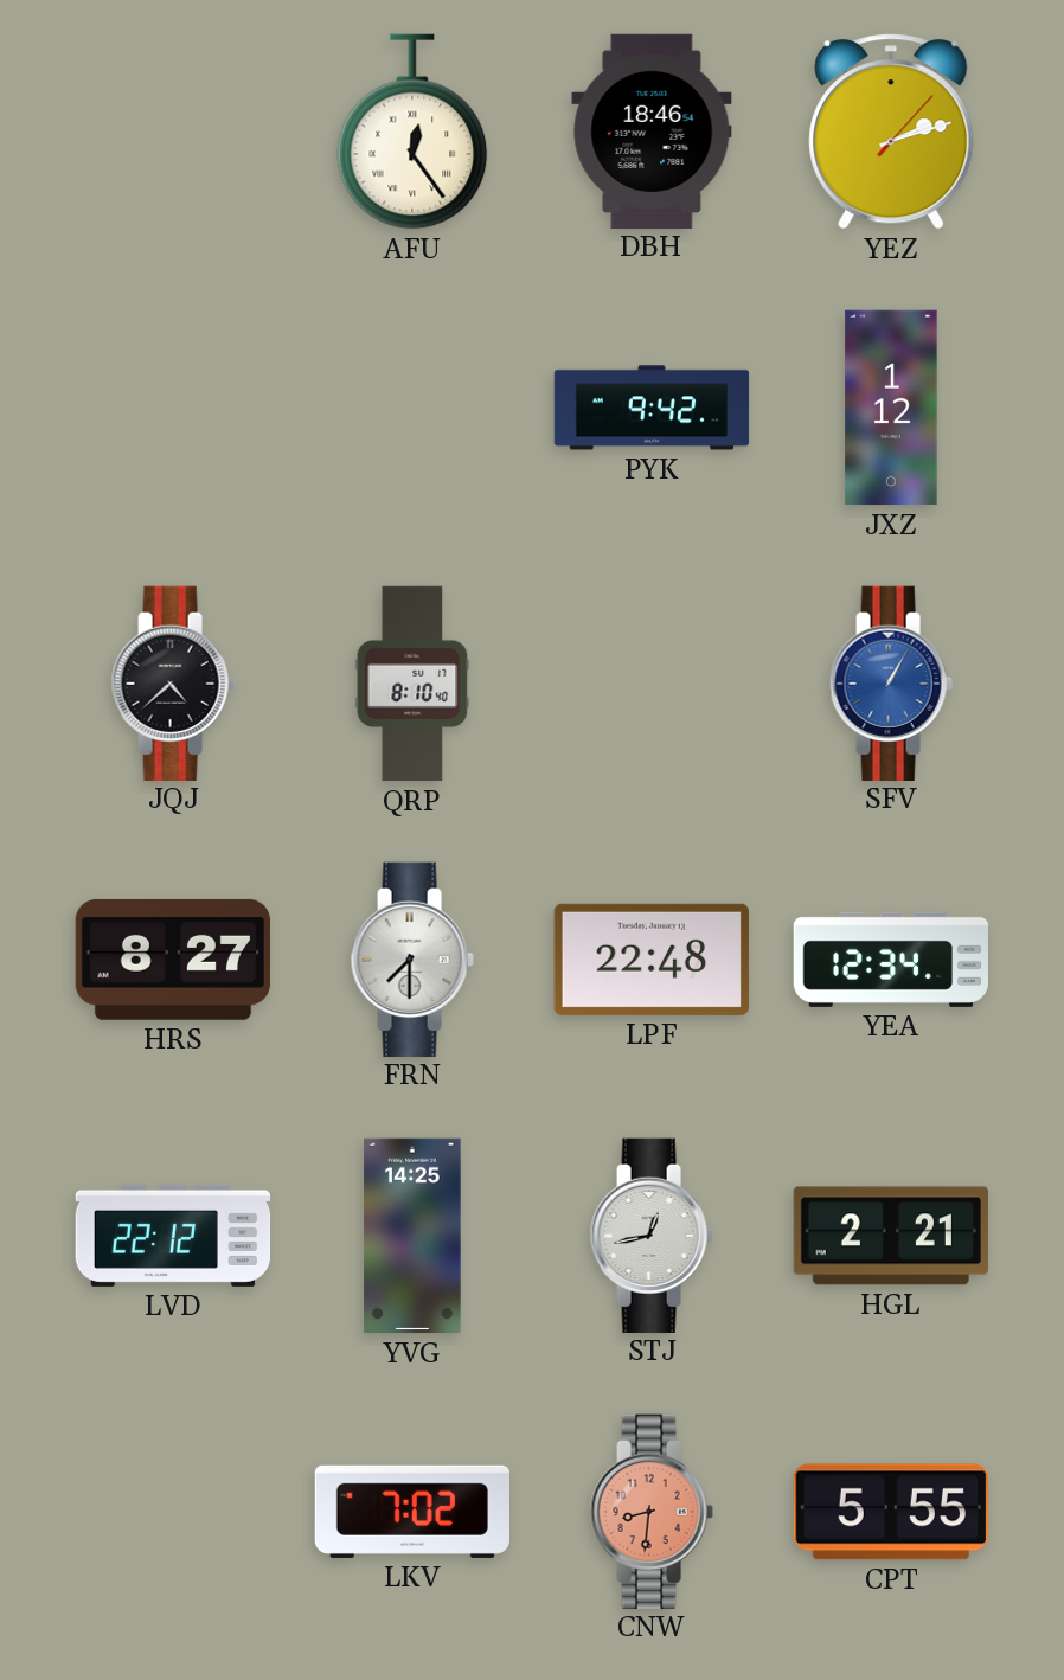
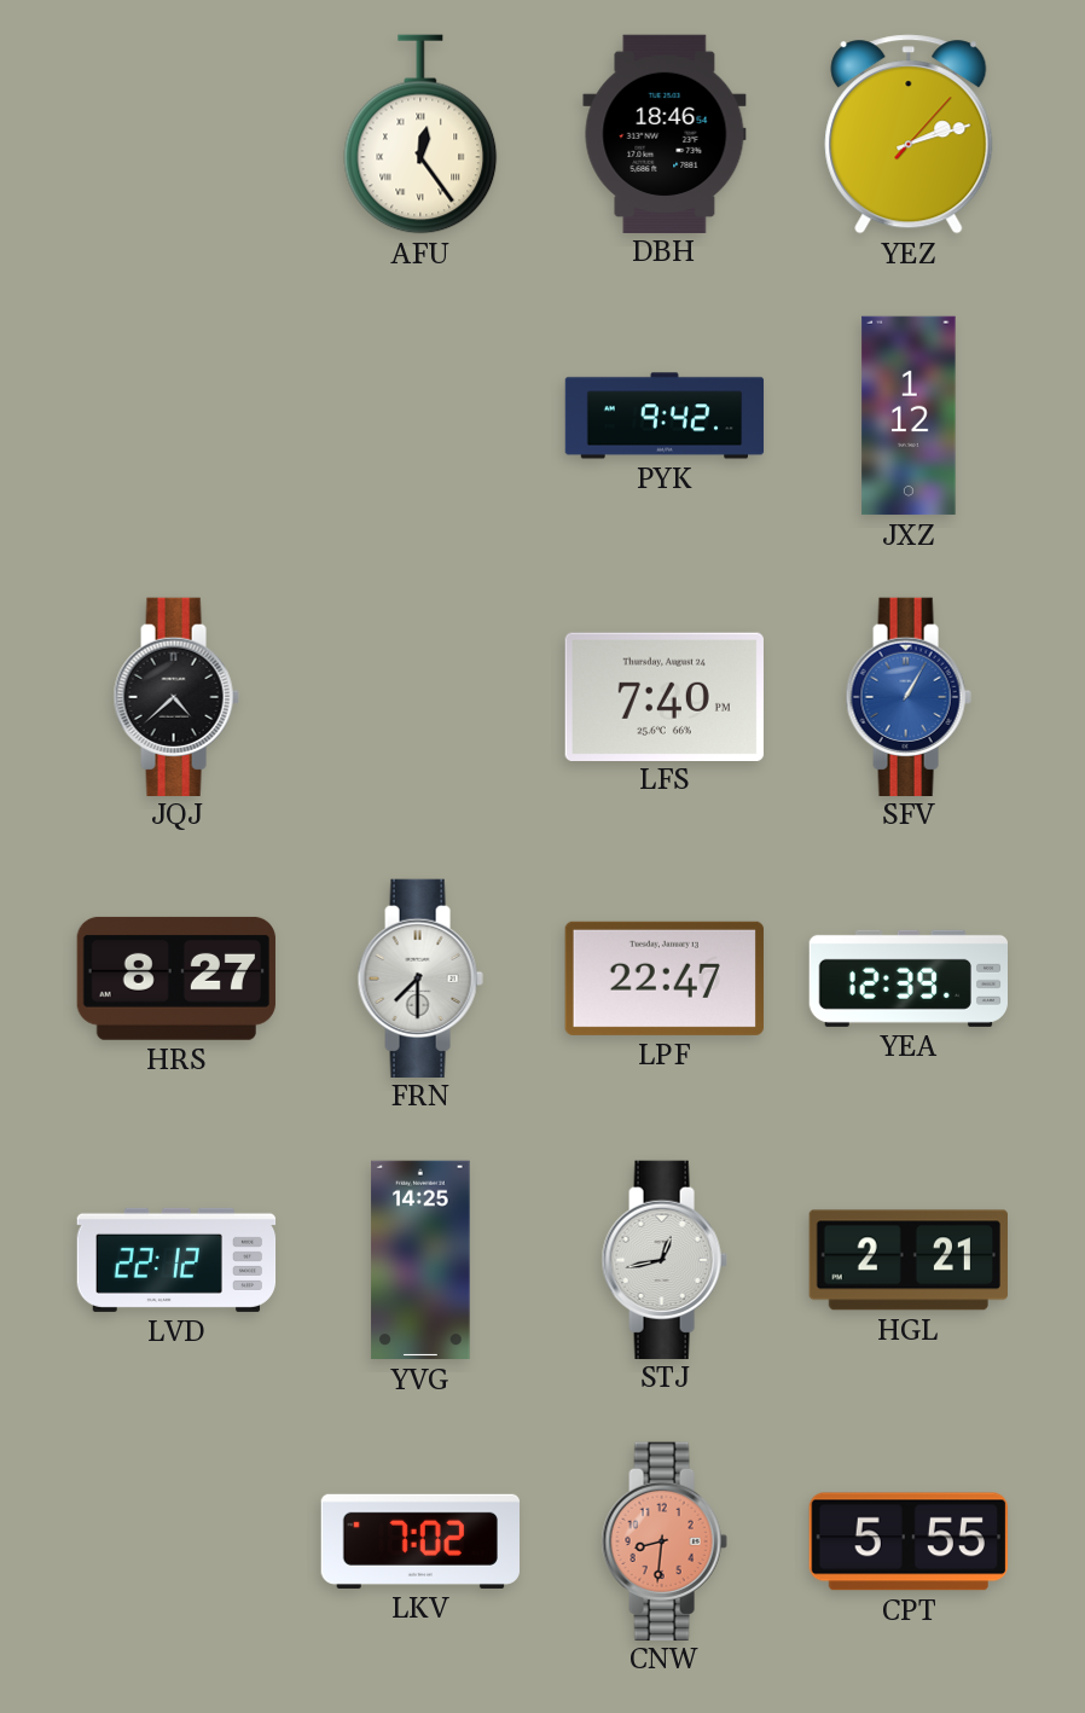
QRP: 8:10 -> none (412, 684)
LFS: none -> 7:40 (665, 696)
LPF: 22:48 -> 22:47 (665, 979)
YEA: 12:34 -> 12:39 (907, 979)
